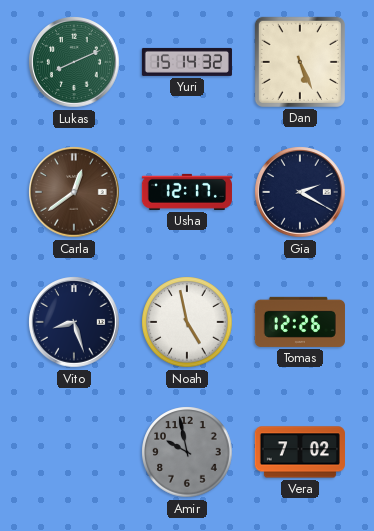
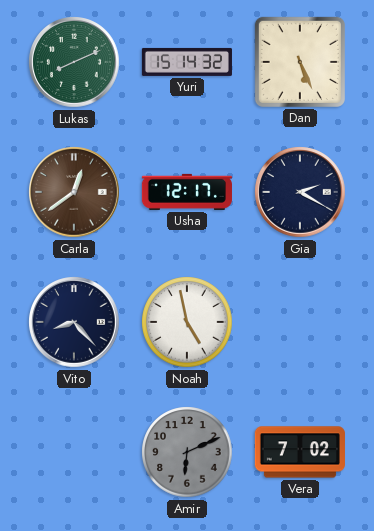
Vito: 8:27 -> 8:23 (74, 322)
Tomas: 12:26 -> none (300, 322)
Amir: 9:58 -> 6:11 (187, 452)
